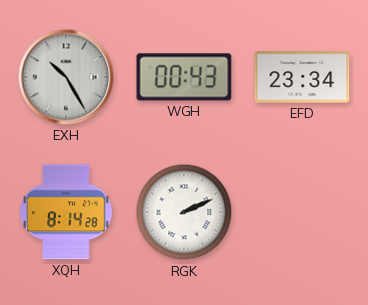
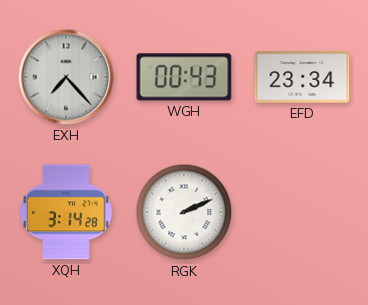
EXH: 10:25 -> 7:23 (66, 77)
XQH: 8:14 -> 3:14 (66, 212)
